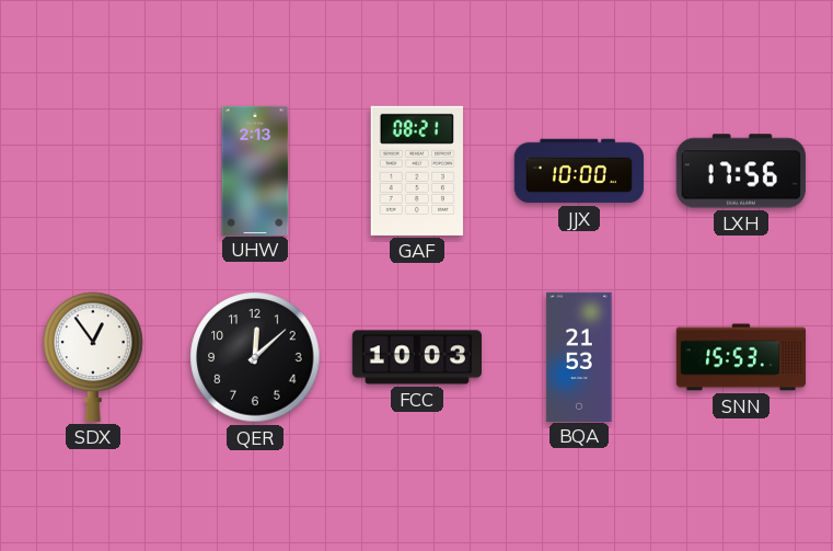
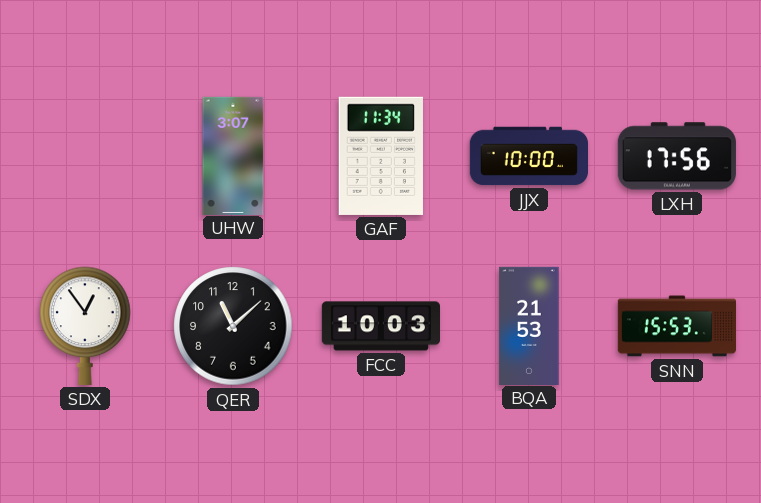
UHW: 2:13 -> 3:07 (233, 155)
GAF: 08:21 -> 11:34 (381, 156)
QER: 12:08 -> 11:08 (233, 326)
